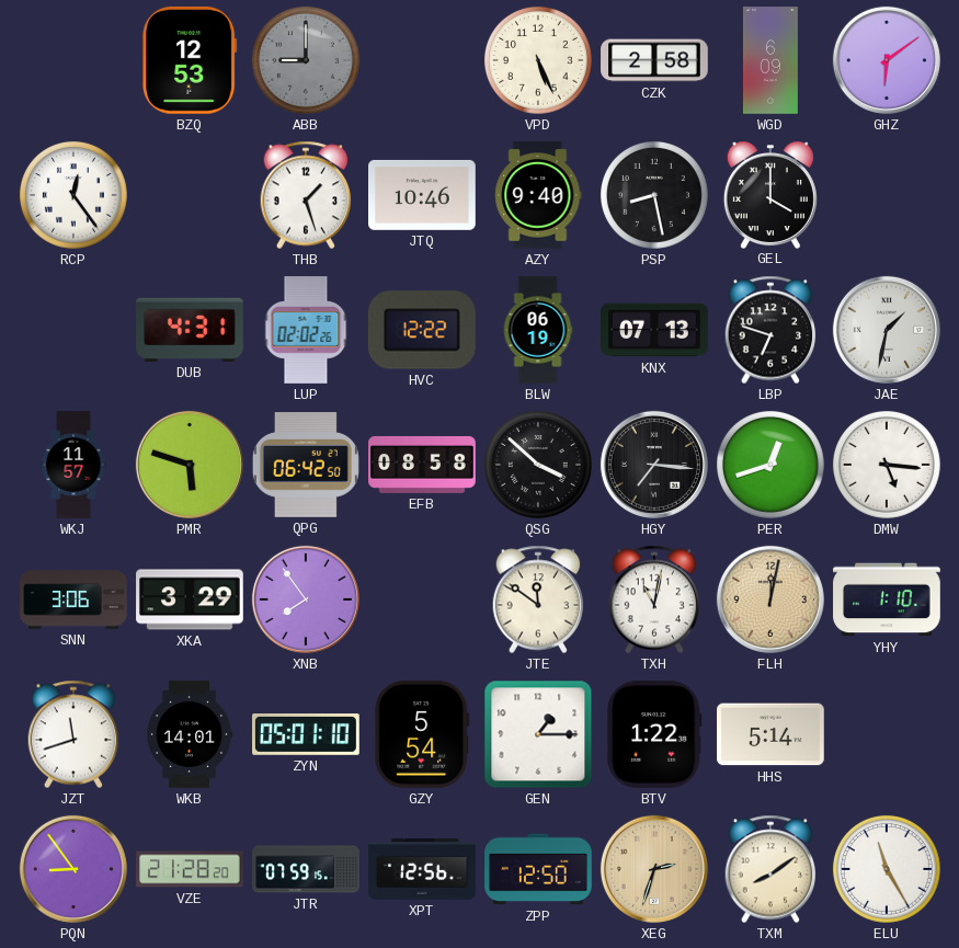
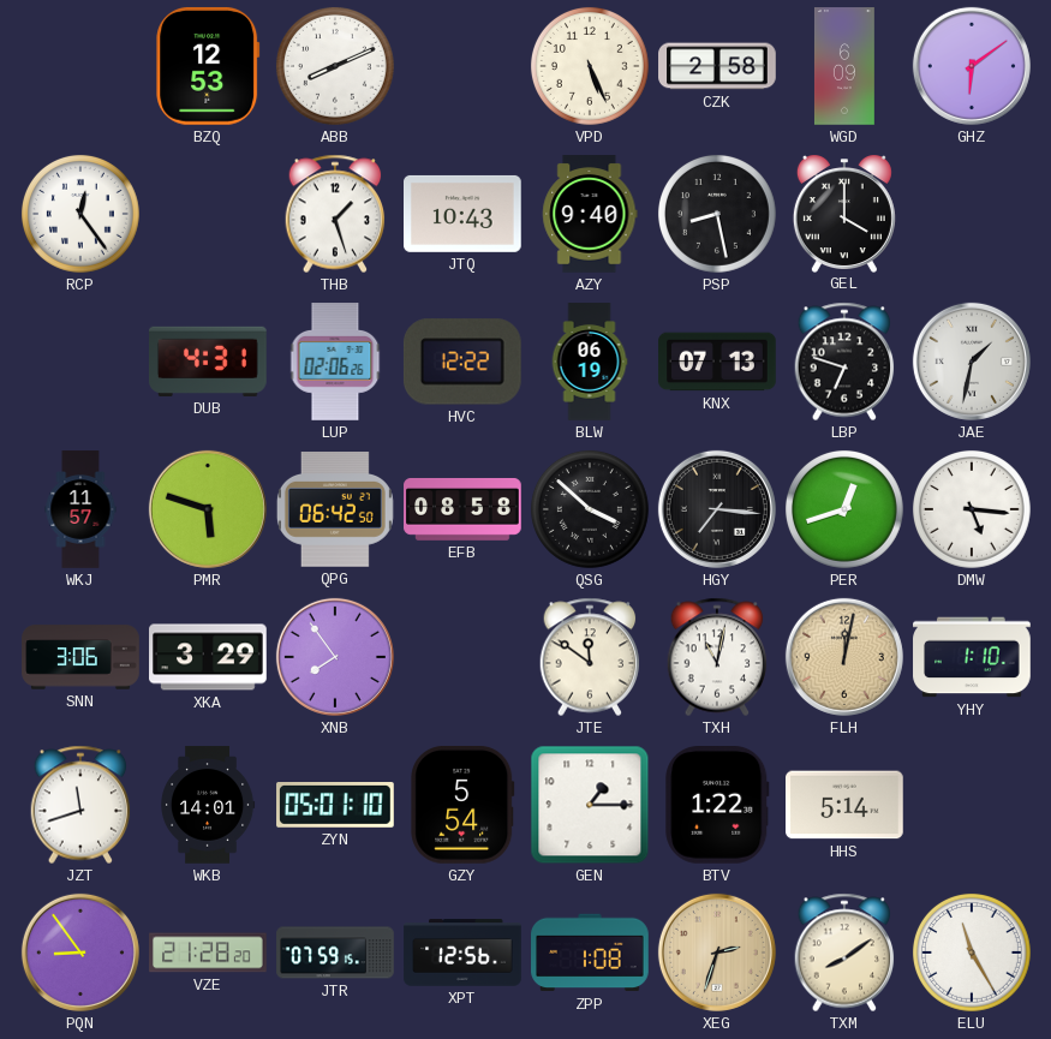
ABB: 9:00 -> 8:11 (335, 66)
ABB dial: grey -> white (335, 66)
JTQ: 10:46 -> 10:43 (464, 214)
LUP: 02:02 -> 02:06 (335, 362)
ZPP: 12:50 -> 1:08 (590, 953)
